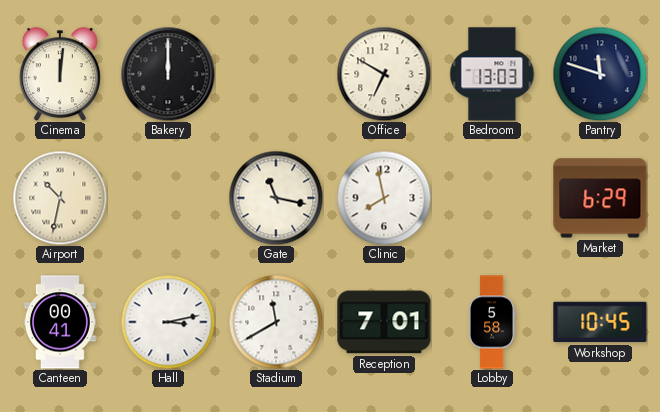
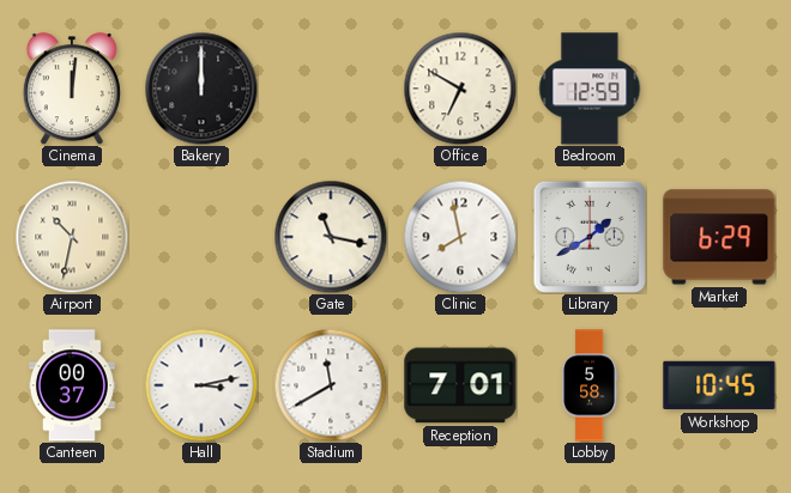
Bedroom: 13:03 -> 12:59 (590, 89)
Pantry: 11:48 -> none (600, 74)
Library: none -> 1:40 (590, 237)
Canteen: 00:41 -> 00:37 (72, 385)
